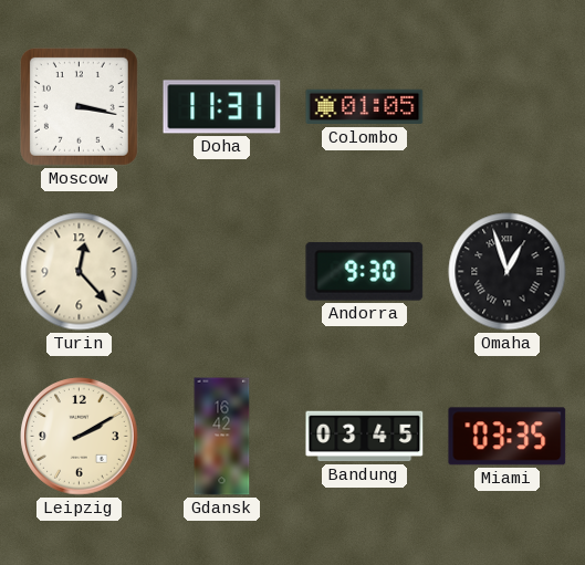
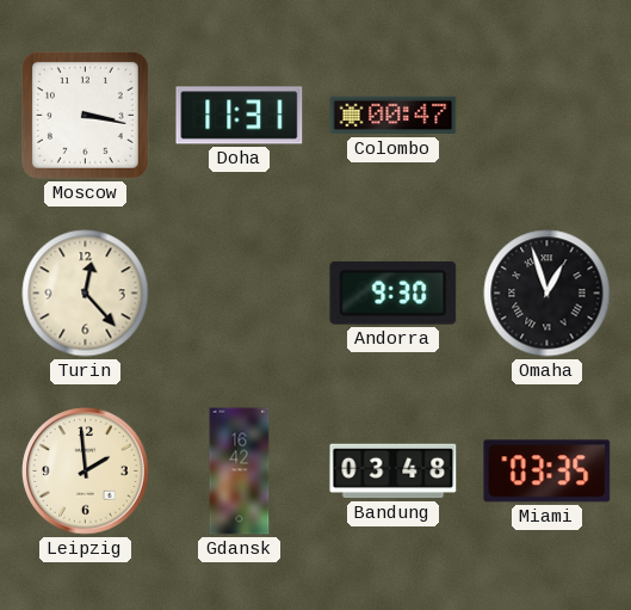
Colombo: 01:05 -> 00:47 (394, 116)
Leipzig: 2:10 -> 1:59 (86, 472)
Bandung: 03:45 -> 03:48 (394, 472)
